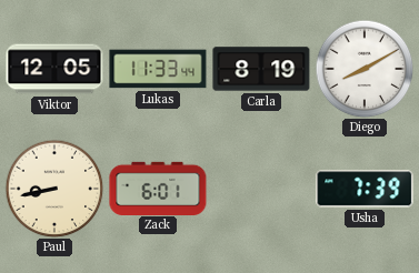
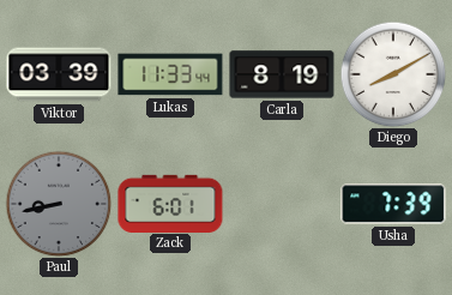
Viktor: 12:05 -> 03:39 (59, 74)
Paul dial: cream -> grey (59, 204)
